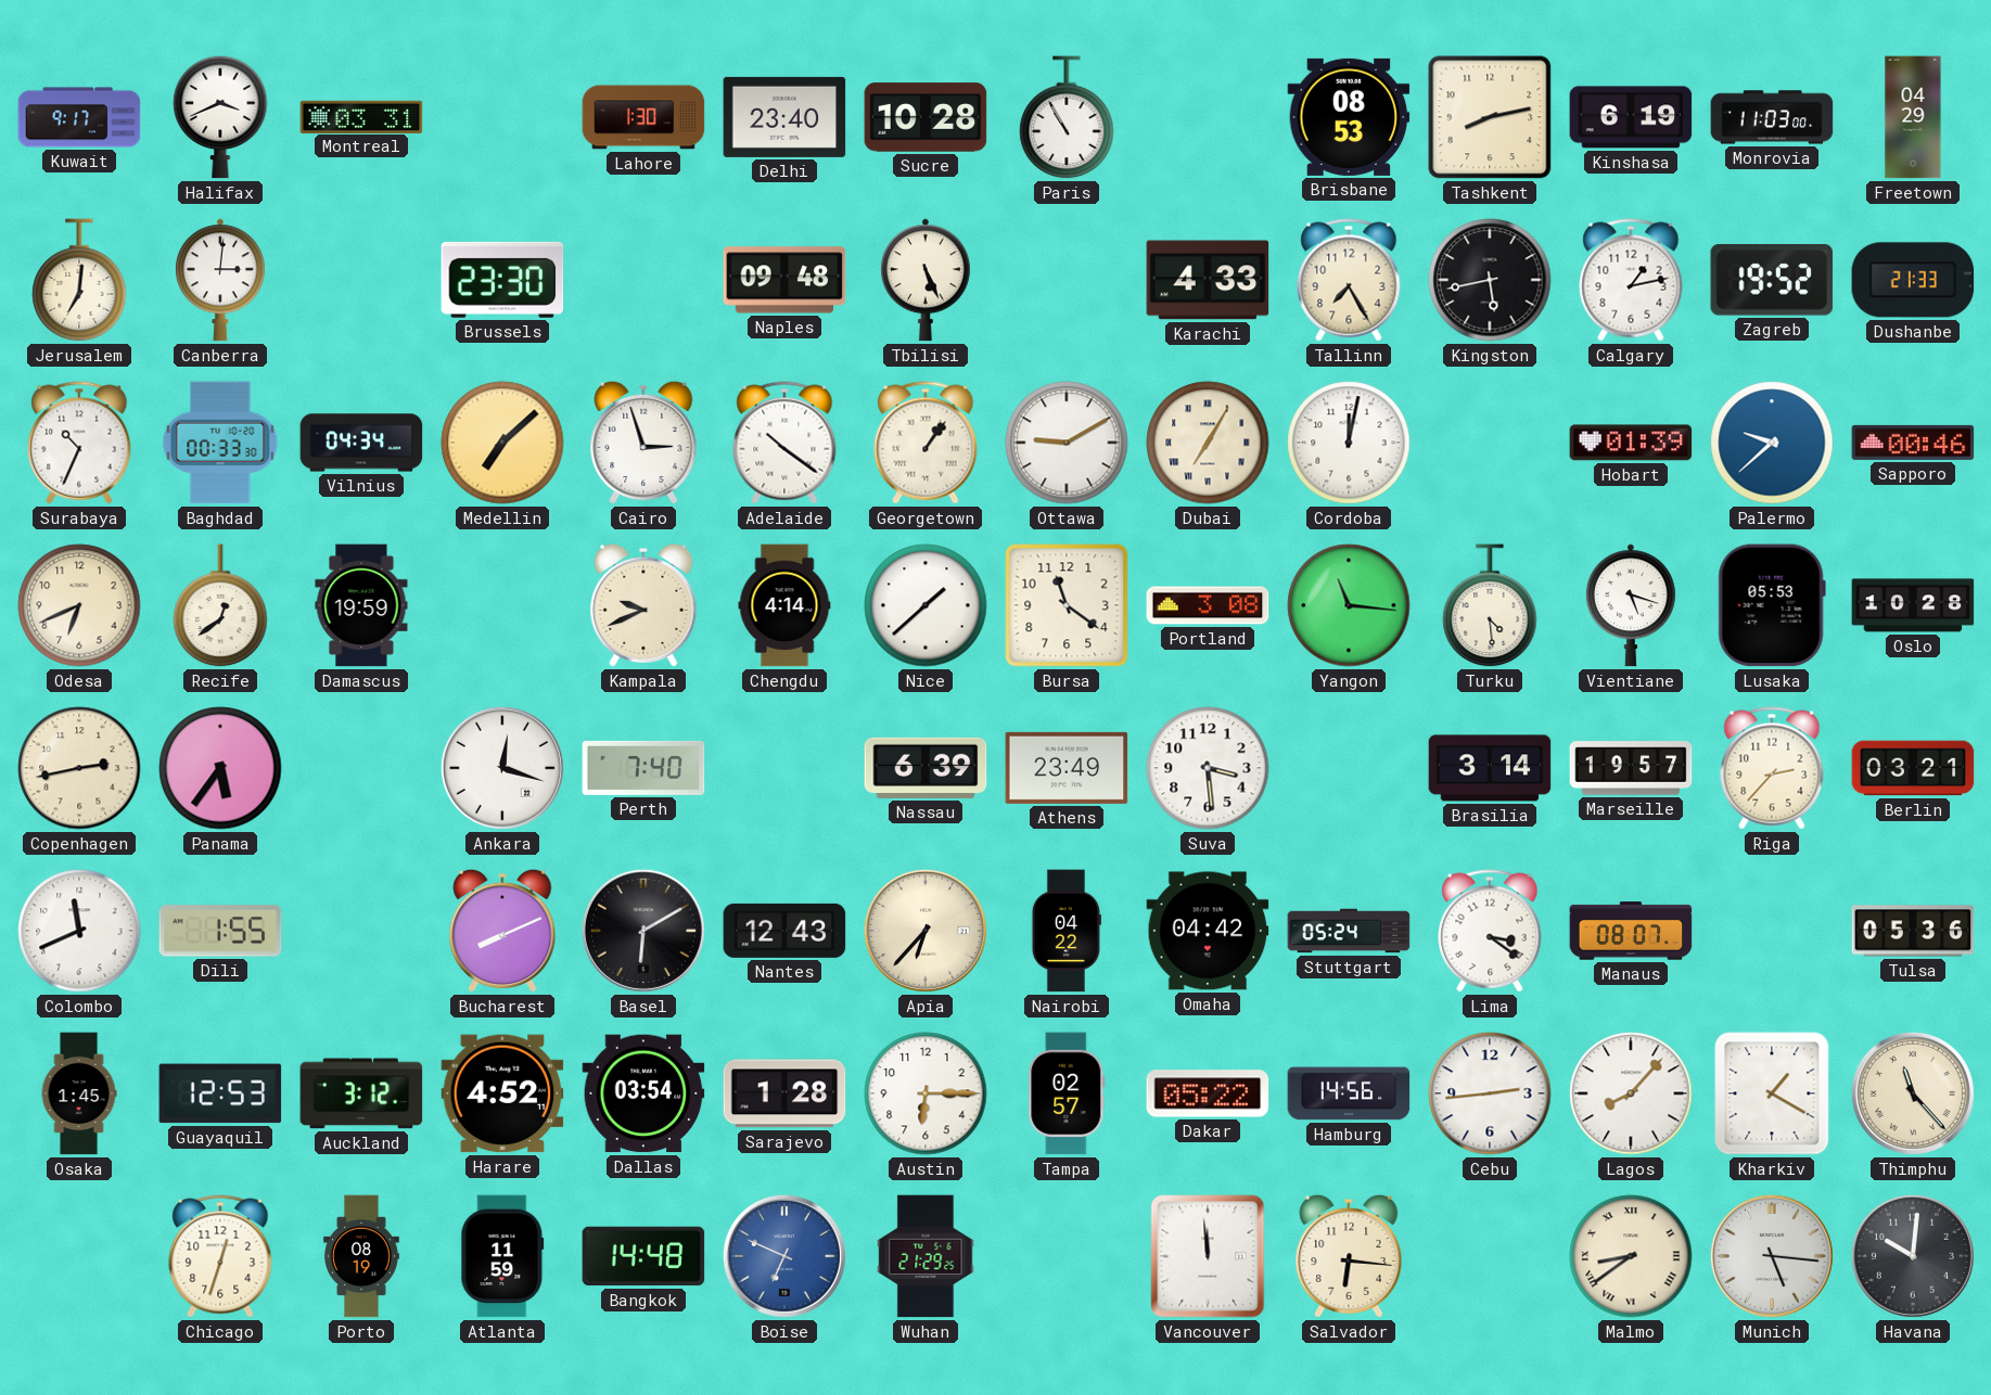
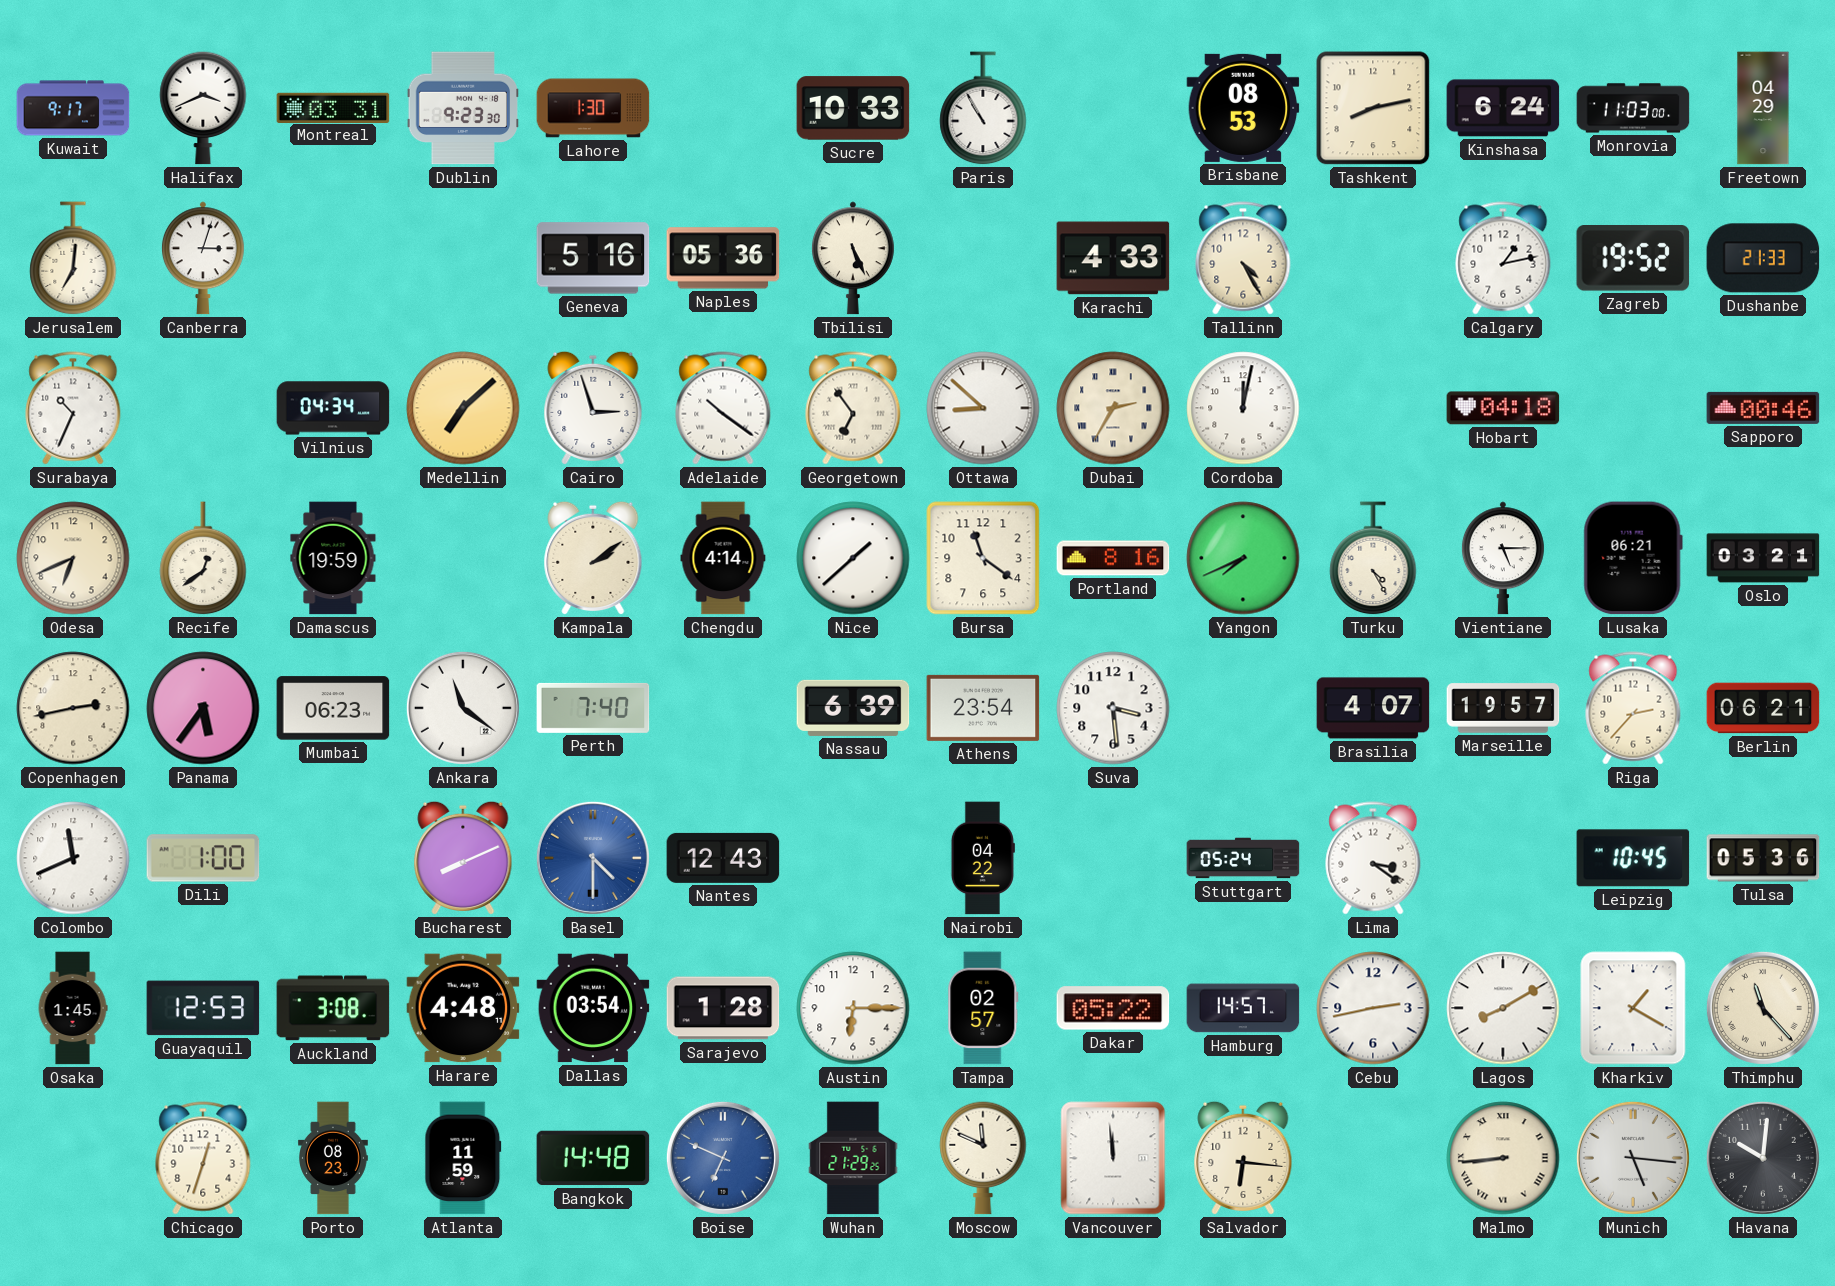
Dublin: none -> 9:23 (463, 108)
Delhi: 23:40 -> none (784, 117)
Sucre: 10:28 -> 10:33 (853, 108)
Kinshasa: 6:19 -> 6:24 (1503, 108)
Canberra: 3:01 -> 3:03 (203, 258)
Brussels: 23:30 -> none (502, 280)
Geneva: none -> 5:16 (593, 258)
Naples: 09:48 -> 05:36 (723, 258)
Tallinn: 7:25 -> 4:25 (1243, 258)
Kingston: 5:43 -> none (1490, 280)
Baghdad: 00:33 -> none (220, 443)
Georgetown: 1:06 -> 6:54 (853, 408)
Ottawa: 9:10 -> 8:52 (983, 408)
Dubai: 7:05 -> 2:35 (1113, 408)
Hobart: 01:39 -> 04:18 (1503, 408)
Palermo: 9:38 -> none (1772, 443)
Kampala: 9:41 -> 2:09 (593, 558)
Portland: 3:08 -> 8:16 (1113, 558)
Yangon: 11:16 -> 7:41 (1243, 558)
Turku: 4:29 -> 4:25 (1373, 559)
Vientiane: 5:18 -> 5:15 (1503, 558)
Lusaka: 05:53 -> 06:21 (1633, 558)
Oslo: 10:28 -> 03:21 (1763, 558)
Mumbai: none -> 06:23 (333, 708)
Ankara: 12:18 -> 11:21 (463, 708)
Athens: 23:49 -> 23:54 (983, 708)
Brasilia: 3:14 -> 4:07 (1373, 708)
Berlin: 03:21 -> 06:21 (1763, 708)
Dili: 1:55 -> 1:00 (203, 858)
Basel: 6:10 -> 4:30 (593, 858)
Basel dial: black -> blue (593, 858)
Apia: 6:37 -> none (926, 931)
Omaha: 04:42 -> none (1208, 931)
Manaus: 08:07 -> none (1631, 931)
Leipzig: none -> 10:45 (1633, 858)
Auckland: 3:12 -> 3:08 (333, 1008)
Harare: 4:52 -> 4:48 (463, 1008)
Hamburg: 14:56 -> 14:57 (1243, 1008)
Cebu: 2:44 -> 2:43 (1373, 1008)
Lagos: 8:07 -> 8:10 (1503, 1008)
Porto: 08:19 -> 08:23 (334, 1158)
Moscow: none -> 11:49 (983, 1158)
Malmo: 8:39 -> 8:44 (1503, 1158)
